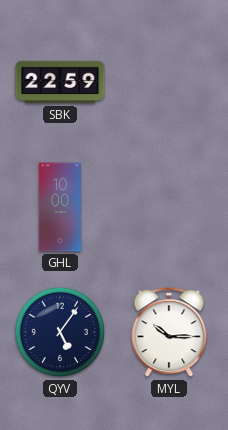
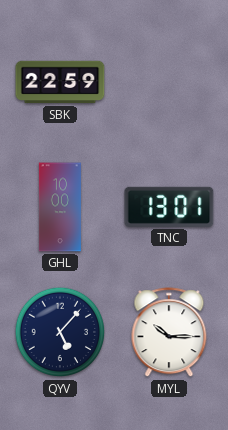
TNC: none -> 13:01 (169, 207)
QYV: 5:06 -> 5:07 (60, 332)
